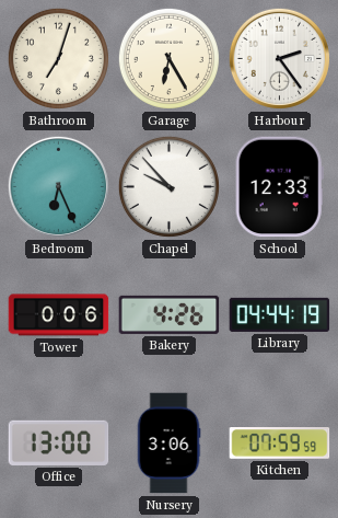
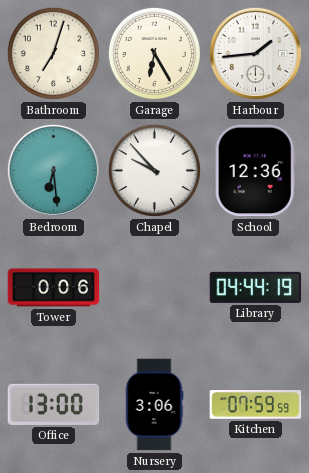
Harbour: 2:24 -> 1:44 (255, 53)
Bedroom: 6:26 -> 6:29 (53, 170)
School: 12:33 -> 12:36 (255, 171)
Bakery: 4:26 -> none (170, 314)
